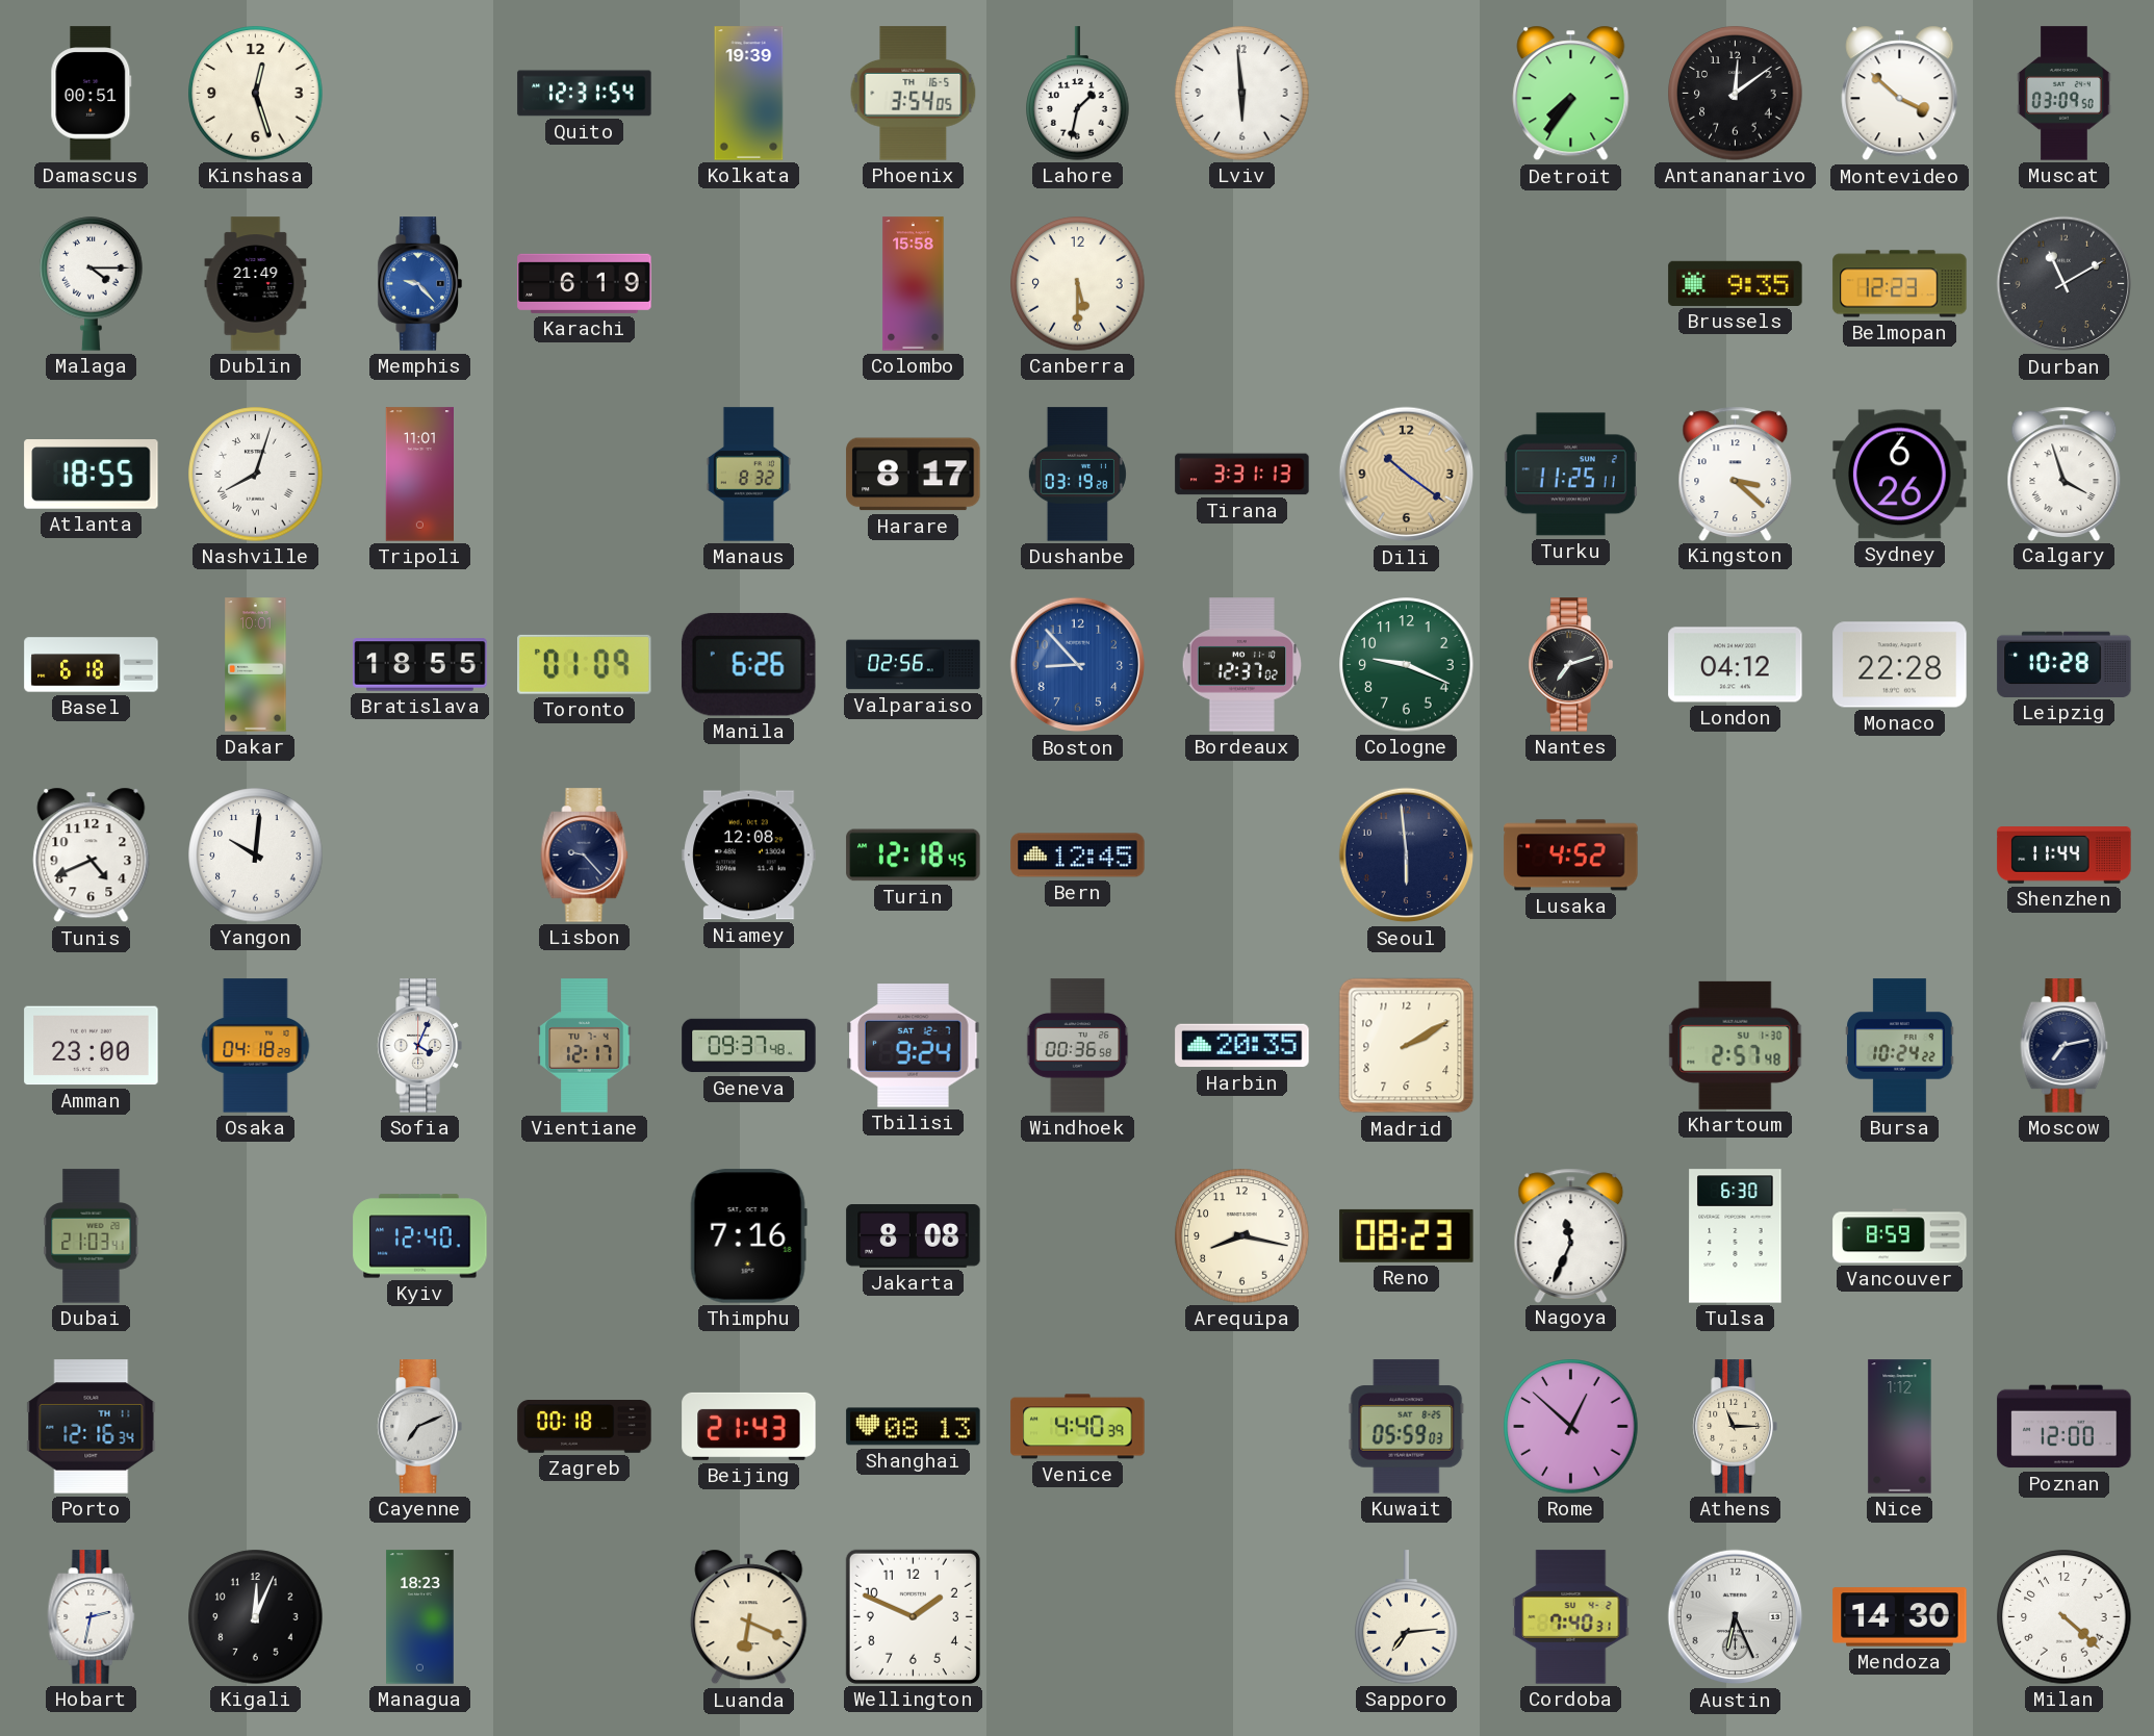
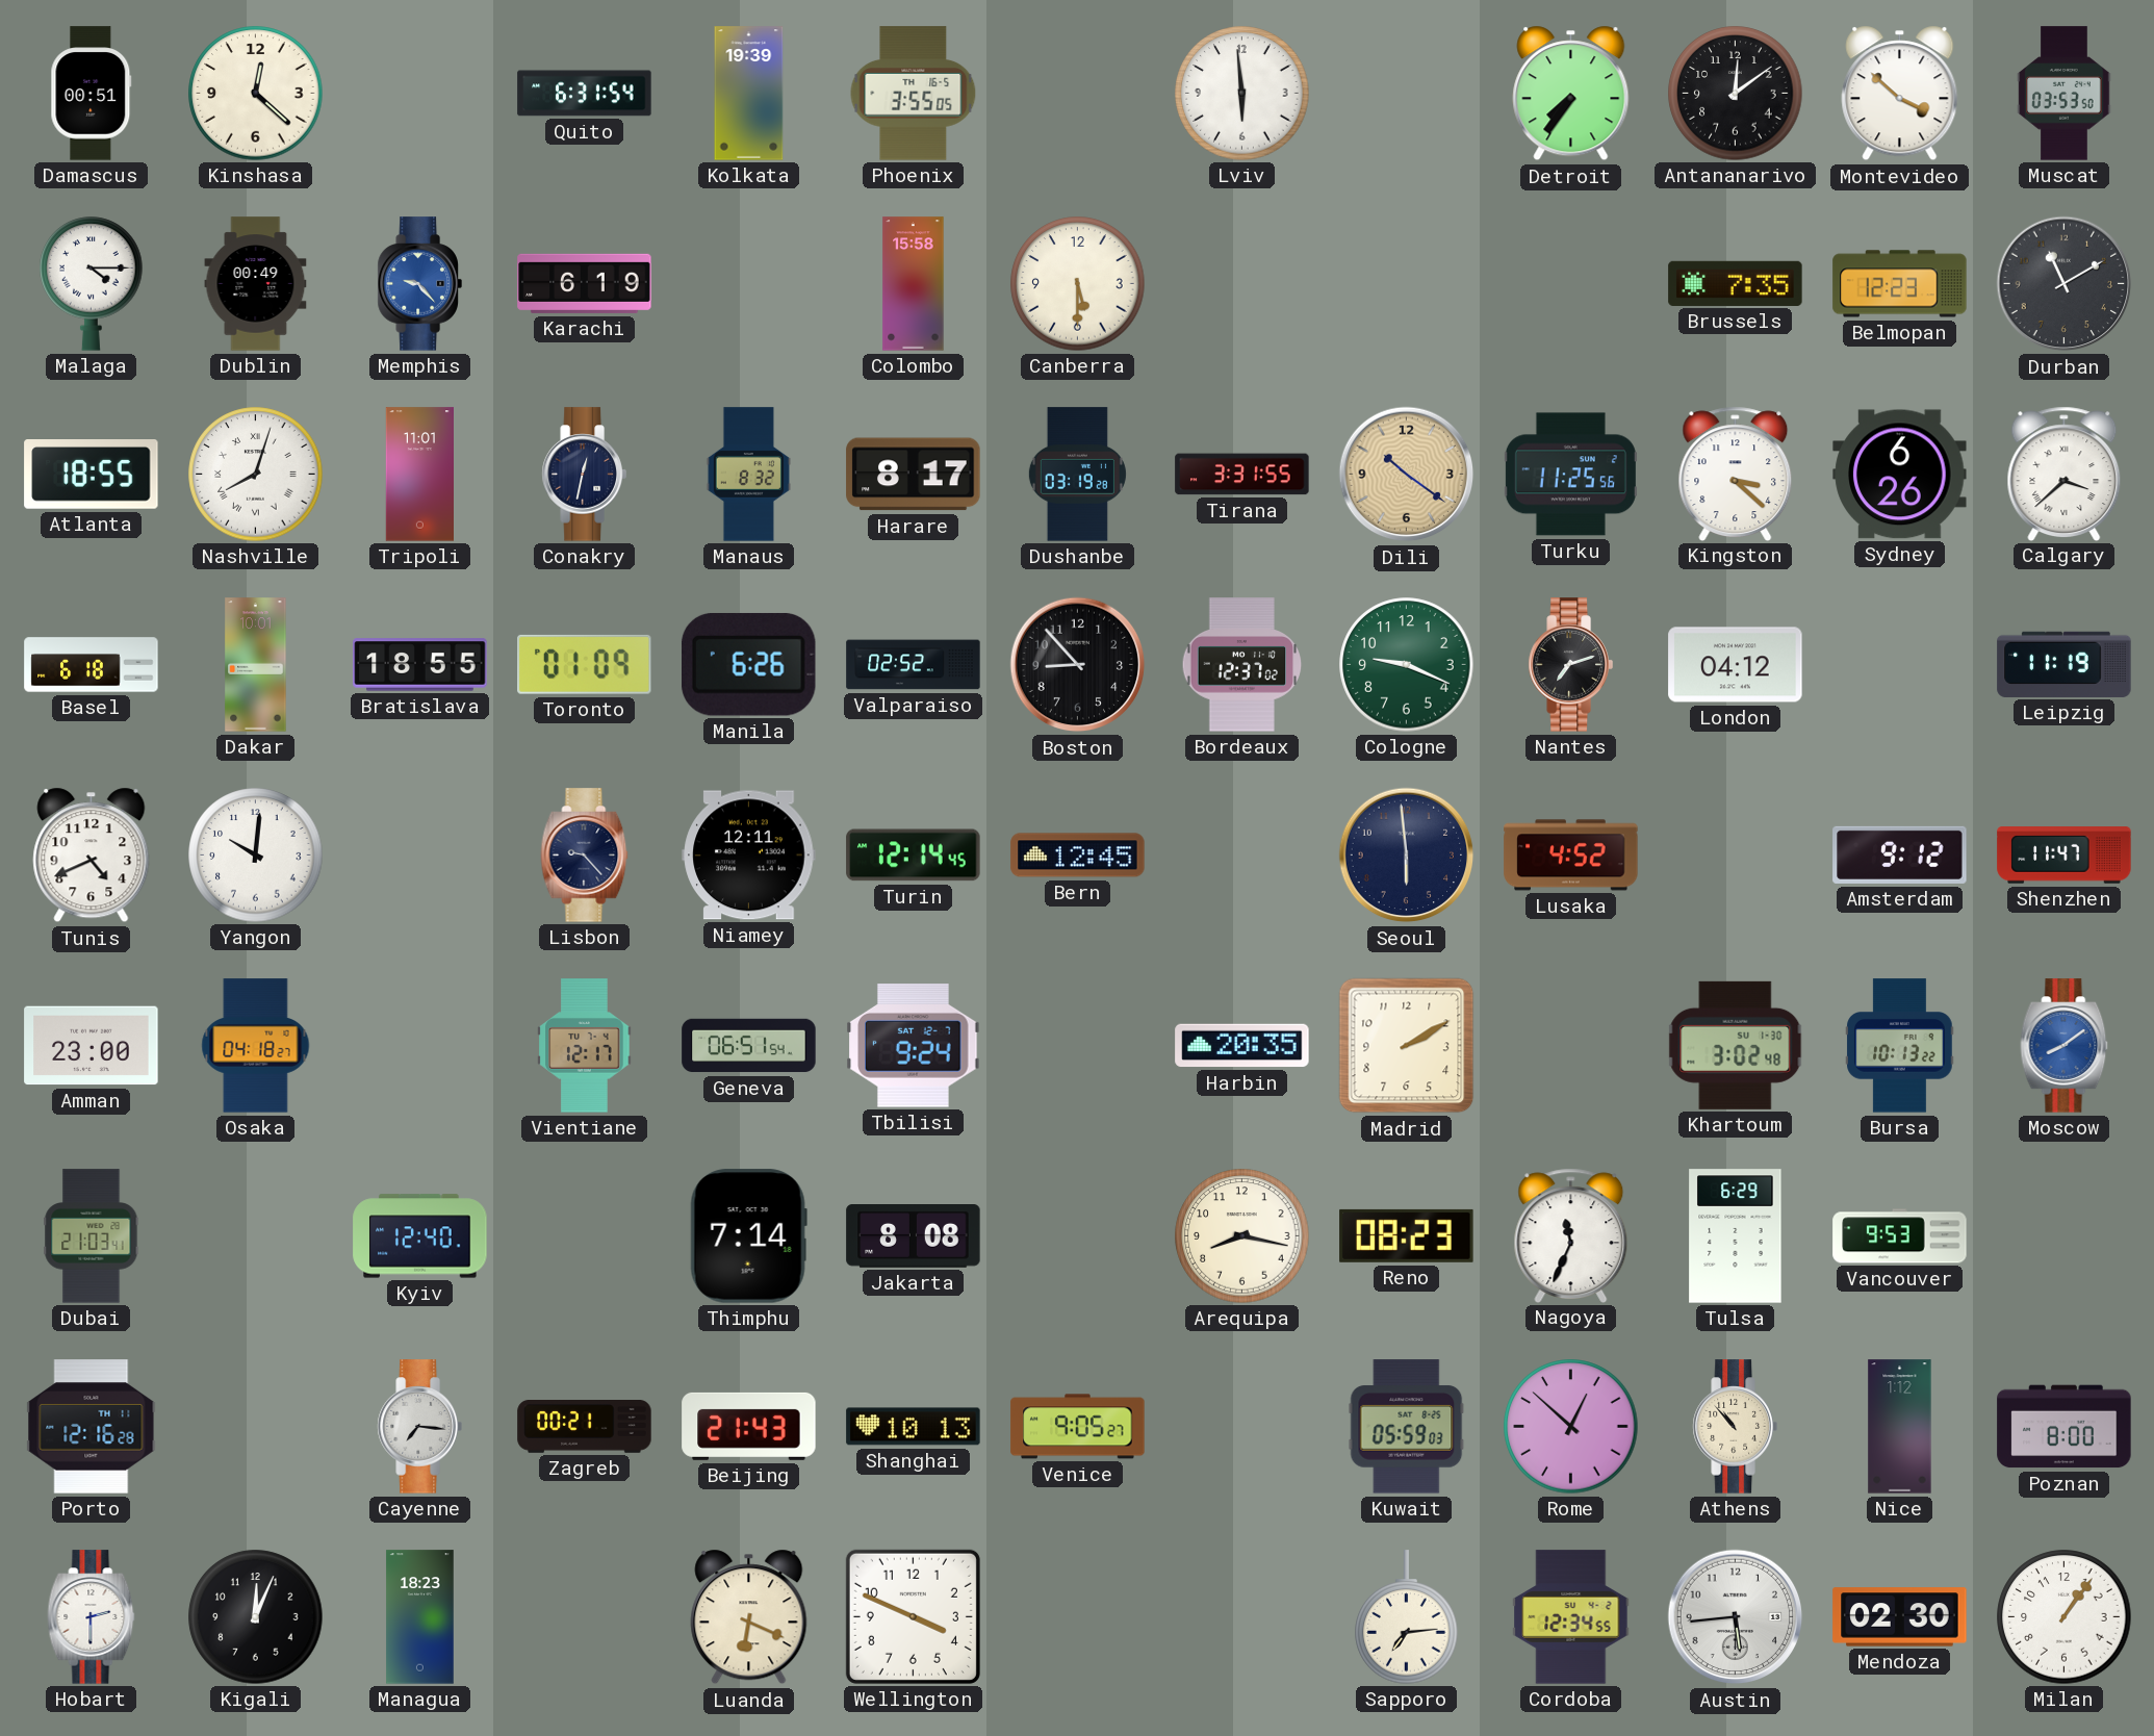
Kinshasa: 12:27 -> 12:22 (256, 94)
Quito: 12:31 -> 6:31 (585, 94)
Phoenix: 3:54 -> 3:55 (914, 94)
Lahore: 1:32 -> none (1078, 94)
Muscat: 03:09 -> 03:53 (2065, 94)
Dublin: 21:49 -> 00:49 (256, 284)
Brussels: 9:35 -> 7:35 (1736, 283)
Conakry: none -> 12:32 (584, 475)
Tirana: 3:31:13 -> 3:31:55 (1242, 475)
Turku: 11:25:11 -> 11:25:56 (1570, 475)
Calgary: 3:57 -> 3:38 (2065, 474)
Valparaiso: 02:56 -> 02:52 (914, 665)
Boston dial: blue -> black (1078, 665)
Monaco: 22:28 -> none (1900, 665)
Leipzig: 10:28 -> 11:19 (2065, 664)
Niamey: 12:08 -> 12:11 (749, 856)
Turin: 12:18 -> 12:14 (914, 856)
Amsterdam: none -> 9:12 (1900, 854)
Shenzhen: 11:44 -> 11:47 (2065, 856)
Osaka: 04:18:29 -> 04:18:27 (256, 1046)
Sofia: 4:04 -> none (419, 1046)
Geneva: 09:37 -> 06:51 (749, 1046)
Windhoek: 00:36 -> none (1078, 1046)
Khartoum: 2:57 -> 3:02 (1736, 1045)
Bursa: 10:24 -> 10:13 (1900, 1046)
Moscow: 7:13 -> 8:09 (2065, 1046)
Moscow dial: navy -> blue (2065, 1046)
Thimphu: 7:16 -> 7:14 (748, 1236)
Tulsa: 6:30 -> 6:29 (1736, 1236)
Vancouver: 8:59 -> 9:53 (1900, 1236)
Porto: 12:16:34 -> 12:16:28 (92, 1427)
Cayenne: 7:11 -> 7:16 (419, 1427)
Zagreb: 00:18 -> 00:21 (585, 1427)
Shanghai: 08:13 -> 10:13 (914, 1427)
Venice: 4:40 -> 9:05 (1078, 1427)
Athens: 11:15 -> 10:53 (1735, 1427)
Poznan: 12:00 -> 8:00 (2065, 1427)
Hobart: 2:32 -> 2:30 (92, 1617)
Wellington: 1:49 -> 3:49 (913, 1616)
Cordoba: 7:40 -> 12:34 (1571, 1617)
Austin: 6:26 -> 5:44 (1736, 1617)
Mendoza: 14:30 -> 02:30 (1900, 1617)
Milan: 4:22 -> 1:06 (2065, 1617)
